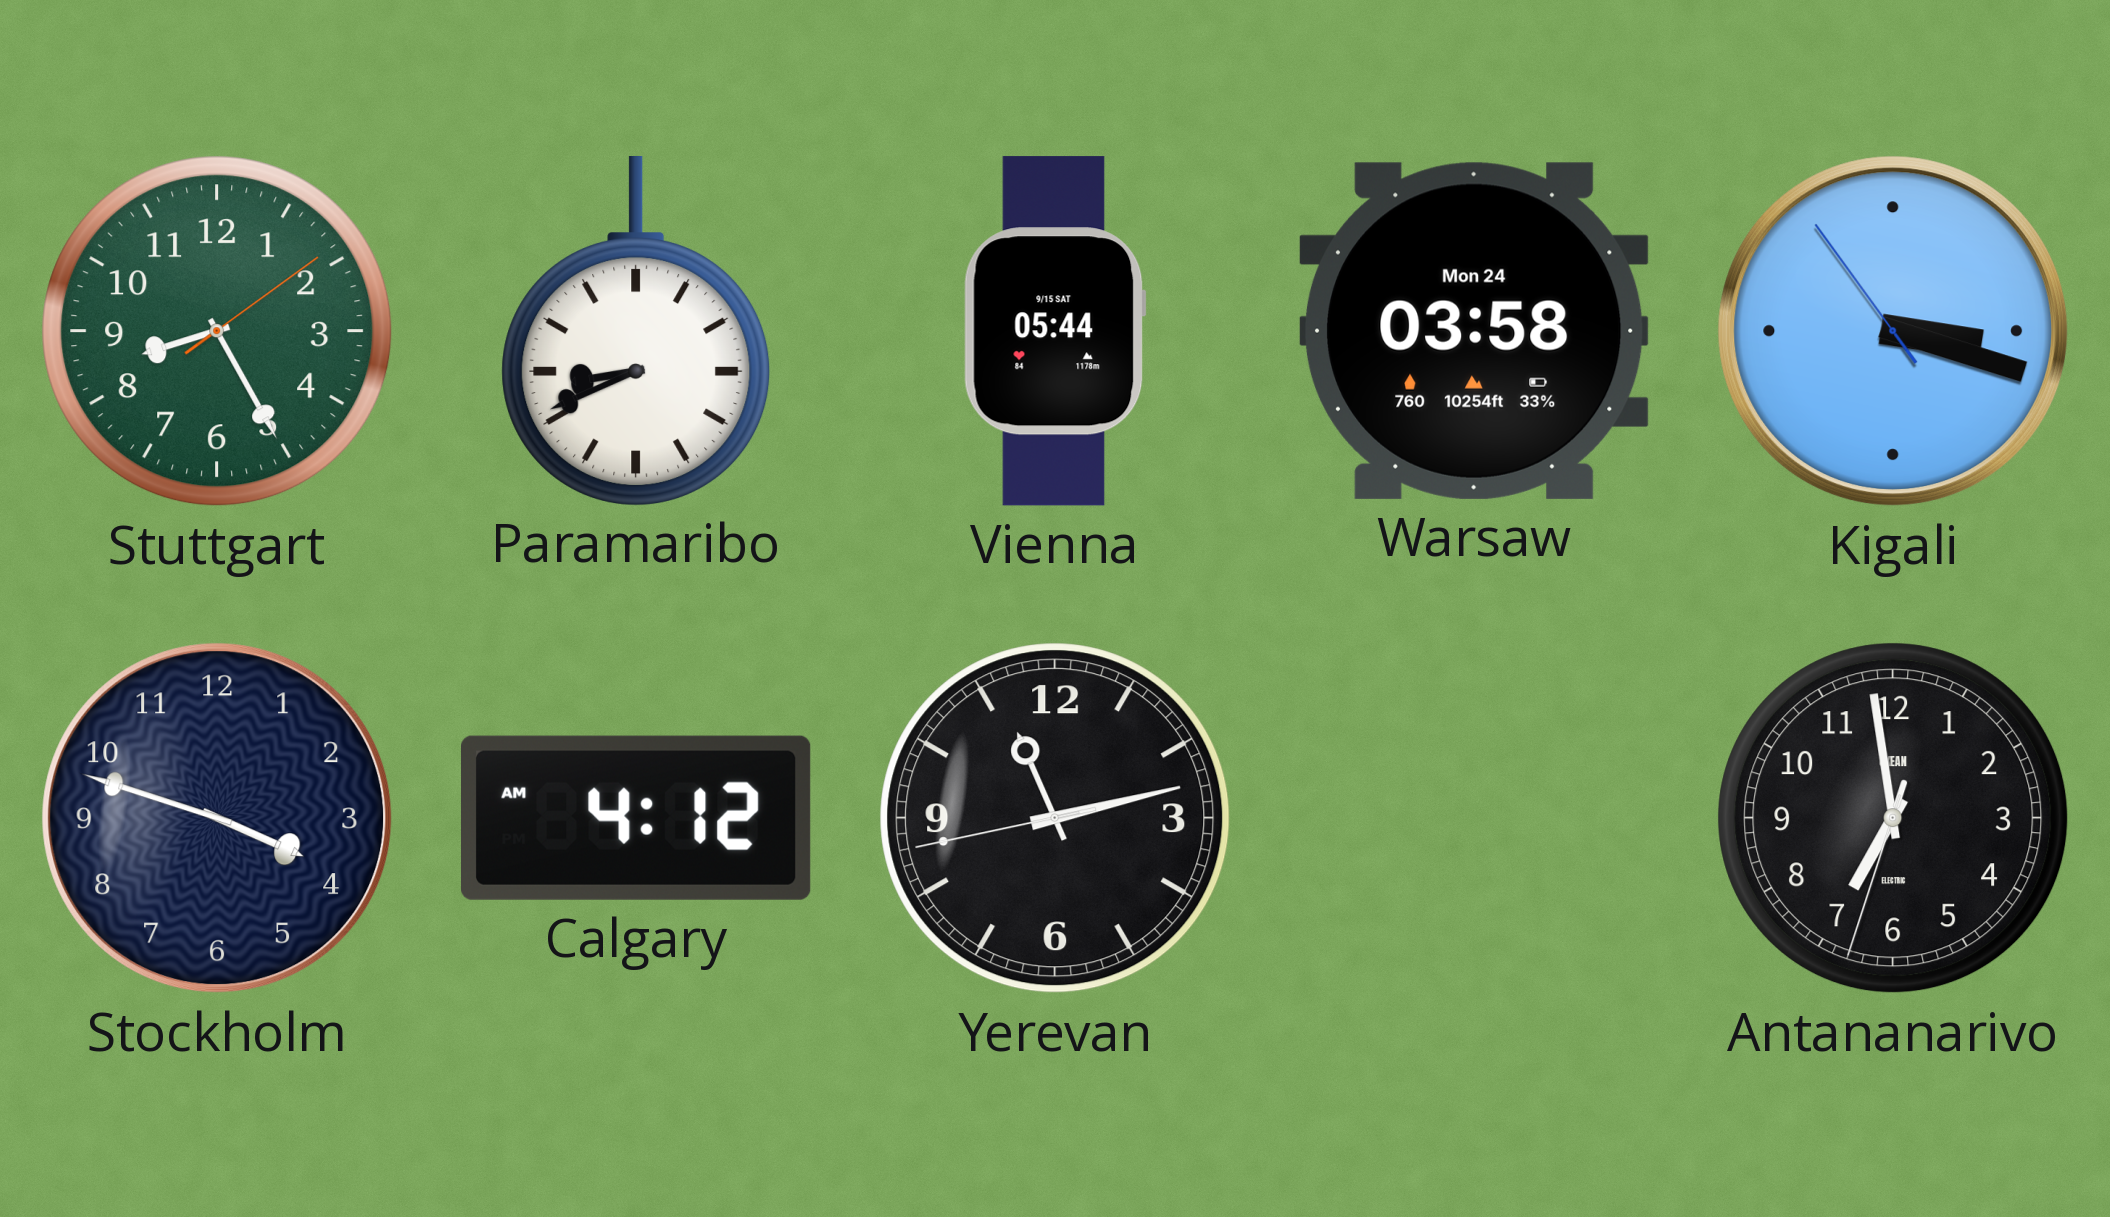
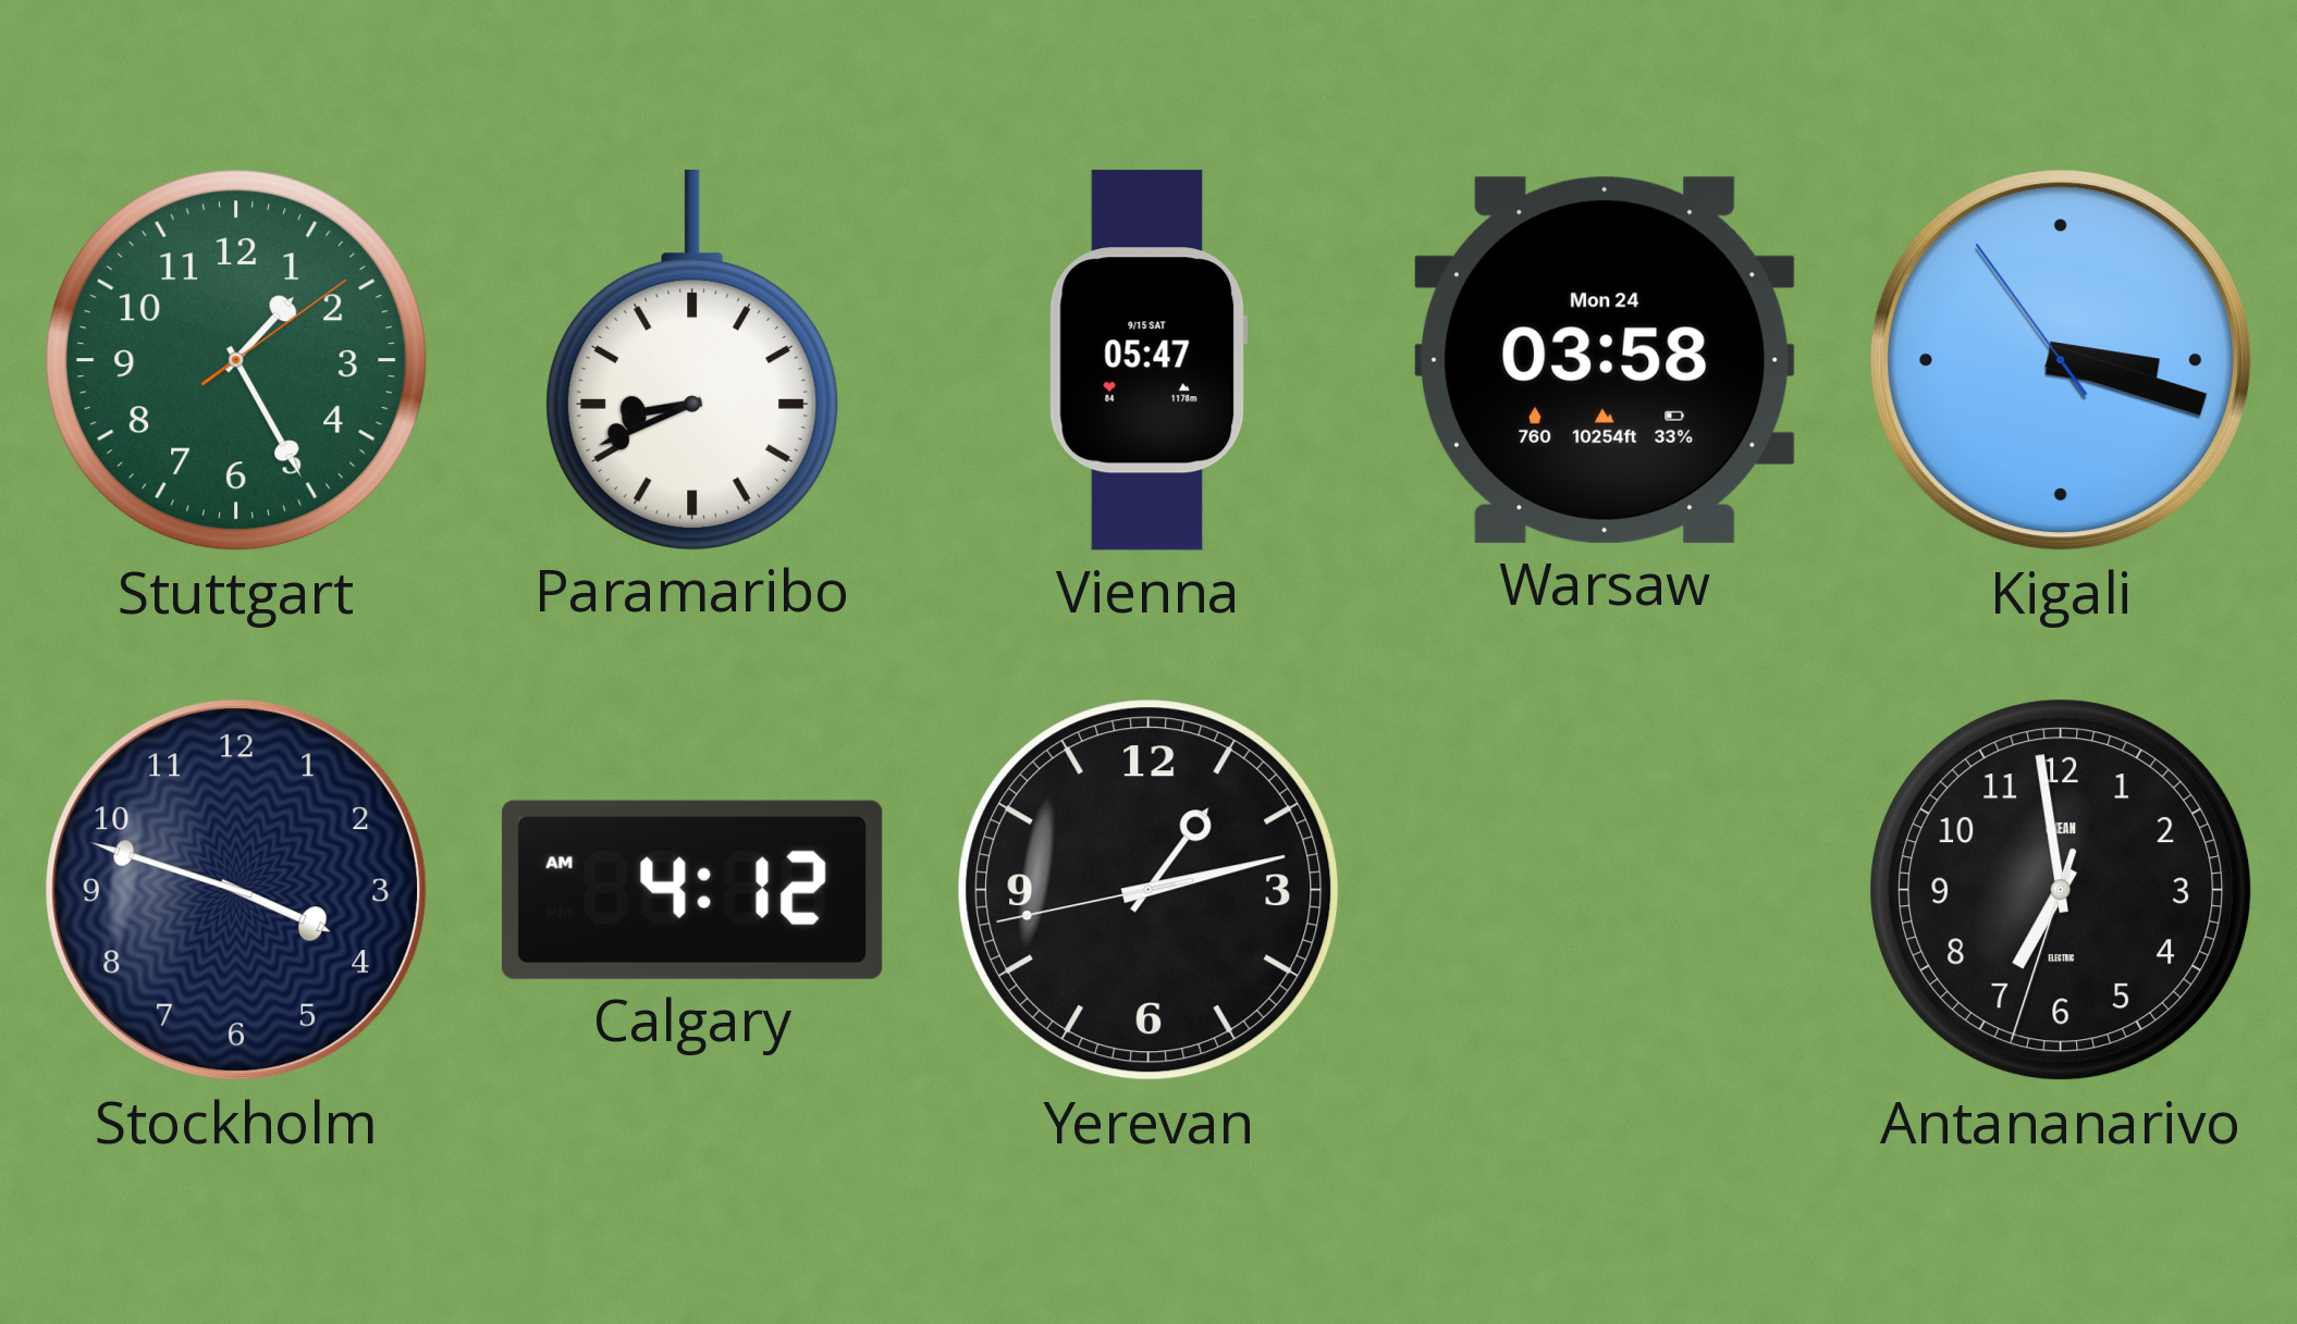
Stuttgart: 8:25 -> 1:25 (236, 360)
Vienna: 05:44 -> 05:47 (1148, 360)
Yerevan: 11:12 -> 1:12 (1148, 890)
